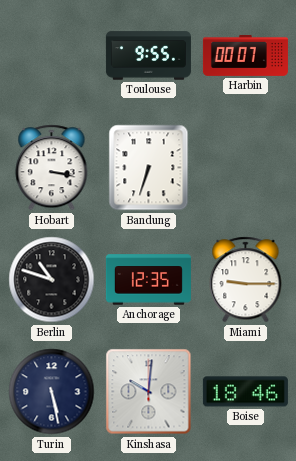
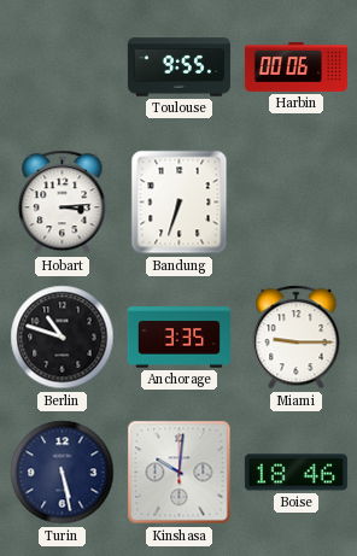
Harbin: 00:07 -> 00:06 (295, 66)
Hobart: 3:17 -> 3:14 (63, 203)
Anchorage: 12:35 -> 3:35 (178, 338)
